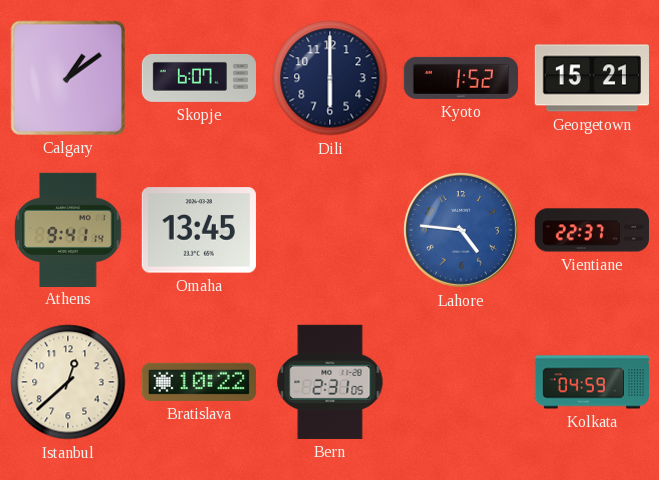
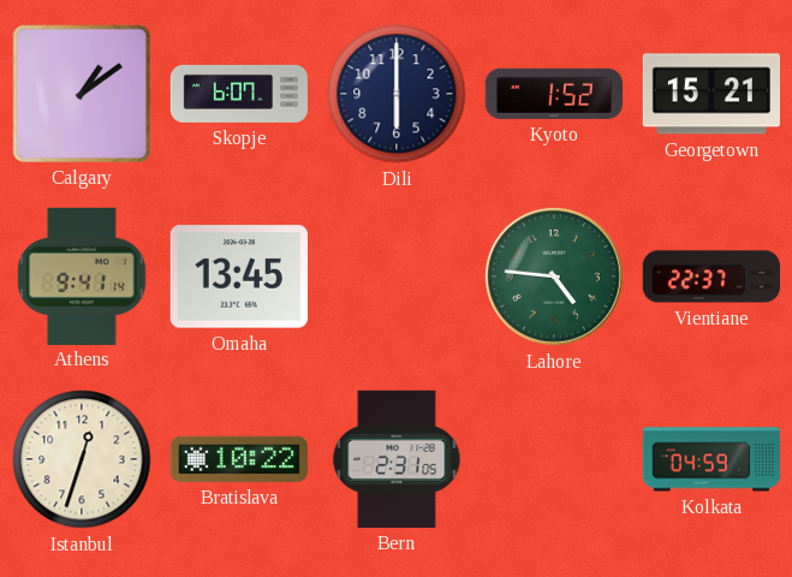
Lahore dial: blue -> green (554, 276)
Istanbul: 12:38 -> 12:33 (82, 459)
